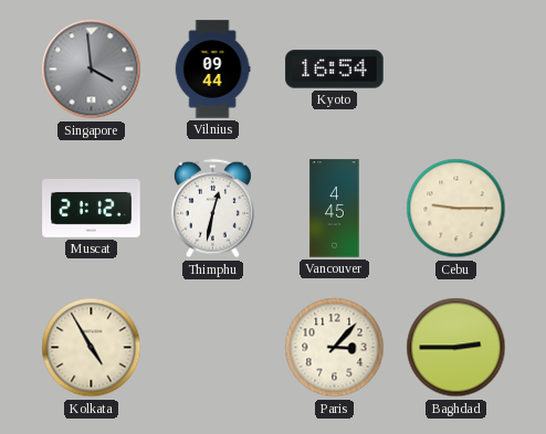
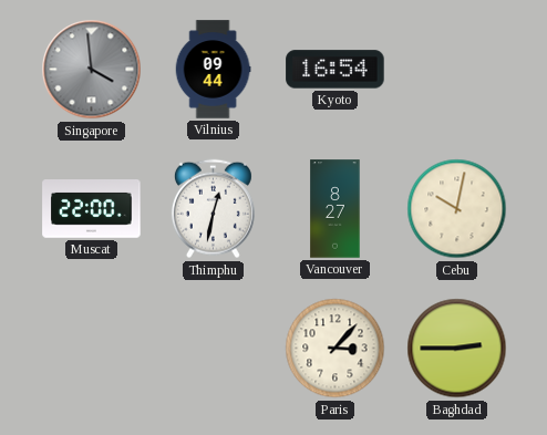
Muscat: 21:12 -> 22:00 (92, 209)
Vancouver: 4:45 -> 8:27 (336, 209)
Cebu: 9:15 -> 10:02 (457, 209)
Kolkata: 4:55 -> none (92, 348)
